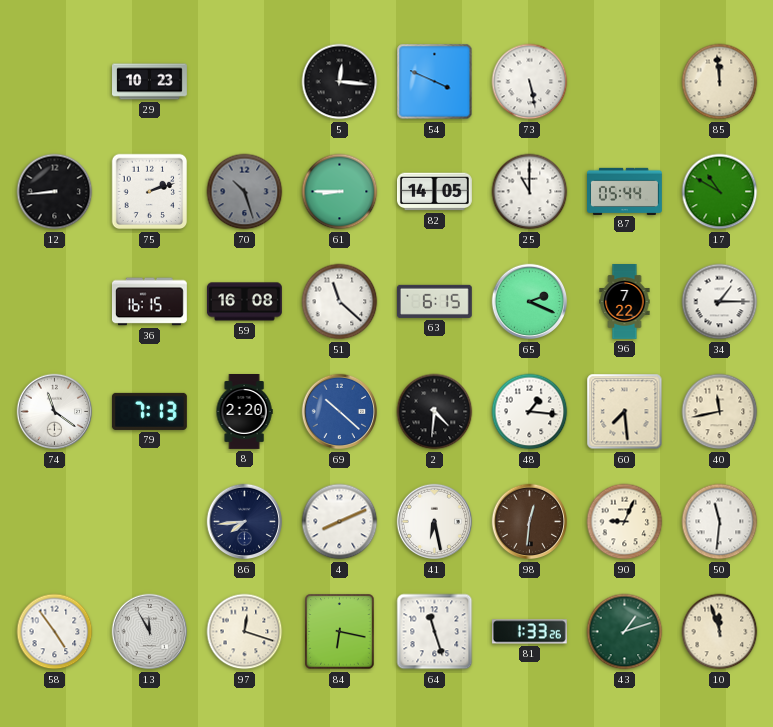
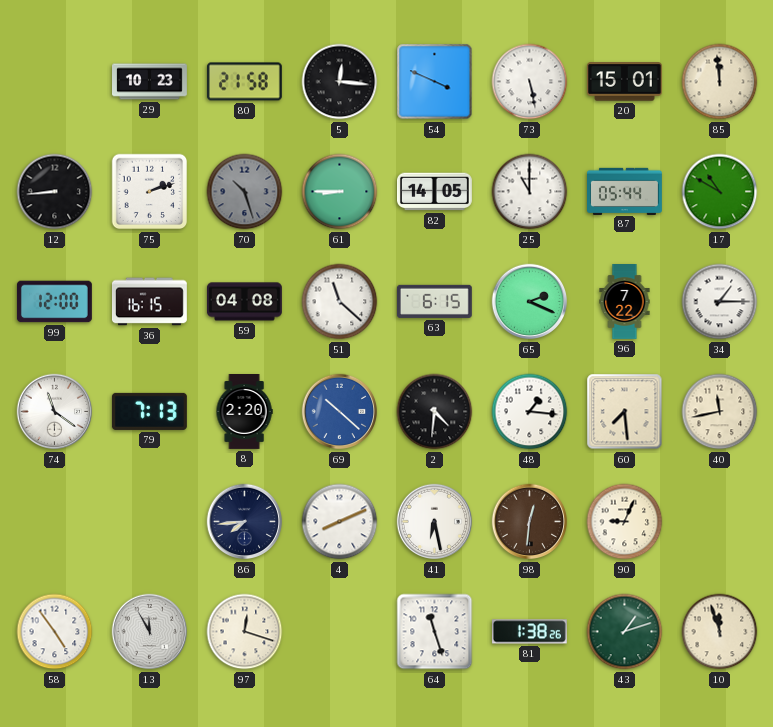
80: none -> 21:58 (244, 82)
20: none -> 15:01 (624, 82)
99: none -> 12:00 (54, 302)
59: 16:08 -> 04:08 (244, 302)
50: 11:31 -> none (720, 522)
84: 6:17 -> none (340, 632)
81: 1:33 -> 1:38 (529, 632)
